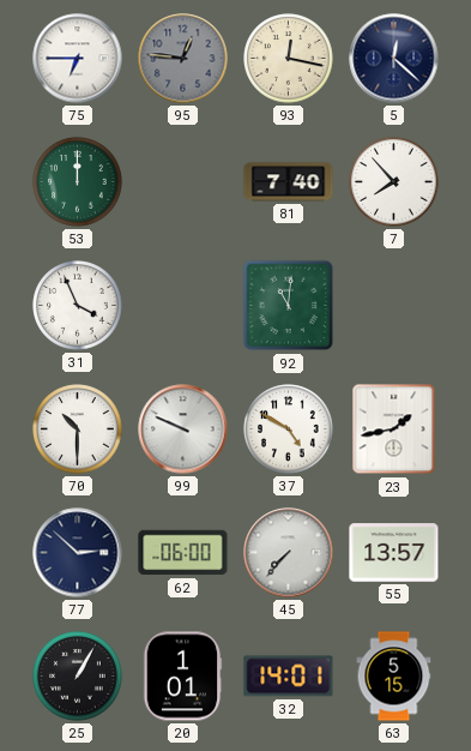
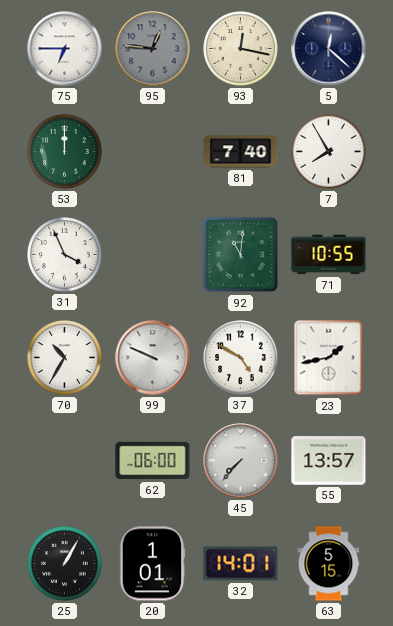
7: 7:53 -> 7:55 (329, 152)
71: none -> 10:55 (329, 255)
70: 10:30 -> 10:35 (65, 358)
77: 2:52 -> none (78, 553)
